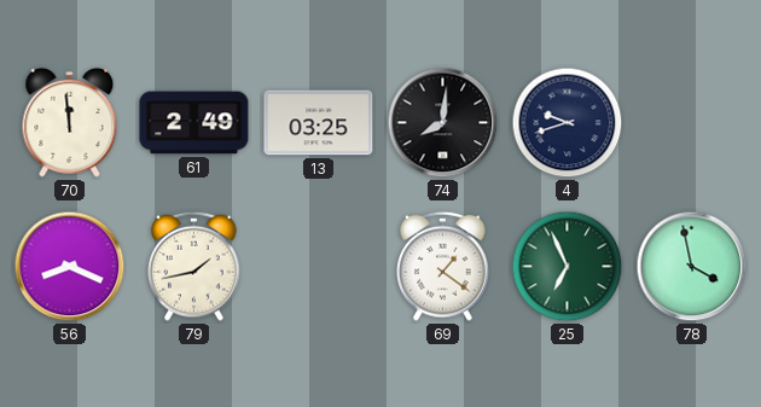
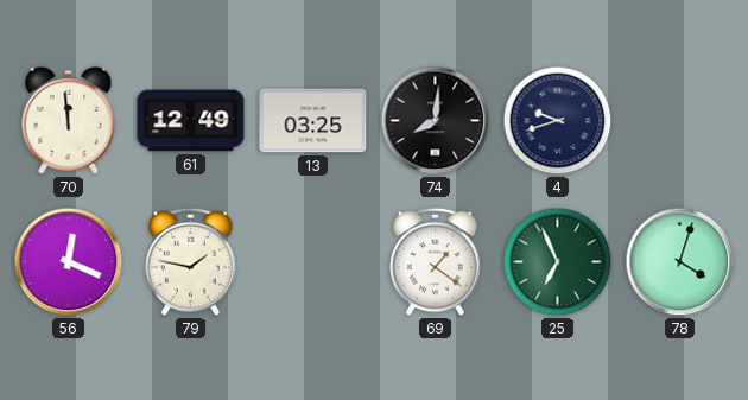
61: 2:49 -> 12:49 (191, 121)
56: 8:19 -> 12:19 (69, 262)
79: 1:43 -> 1:47 (191, 261)
78: 3:58 -> 4:03 (680, 262)
